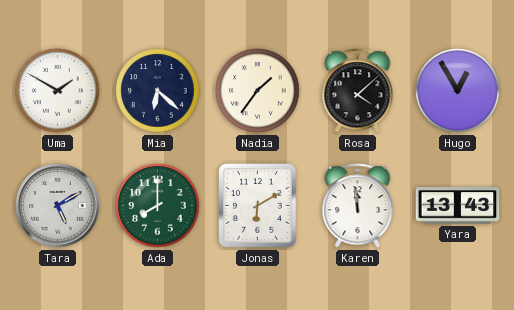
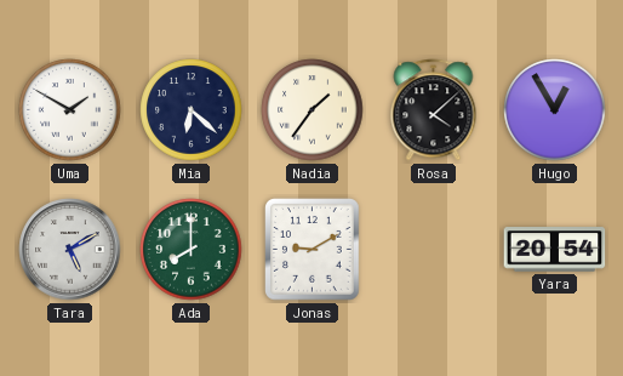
Jonas: 6:10 -> 9:10 (313, 250)
Karen: 11:59 -> none (358, 206)
Yara: 13:43 -> 20:54 (555, 250)
